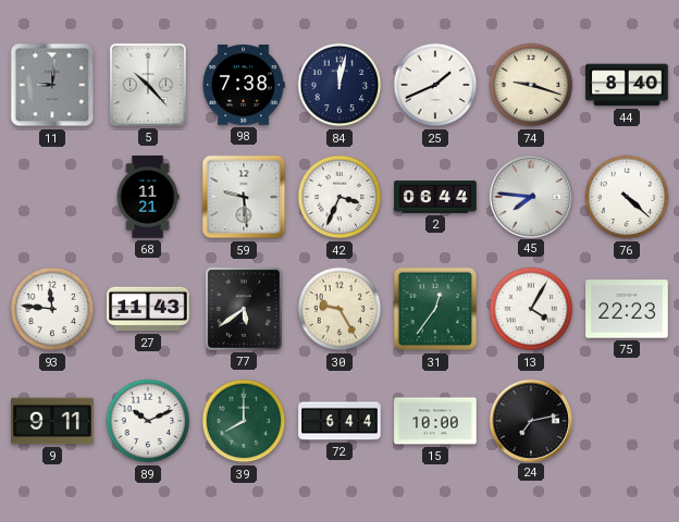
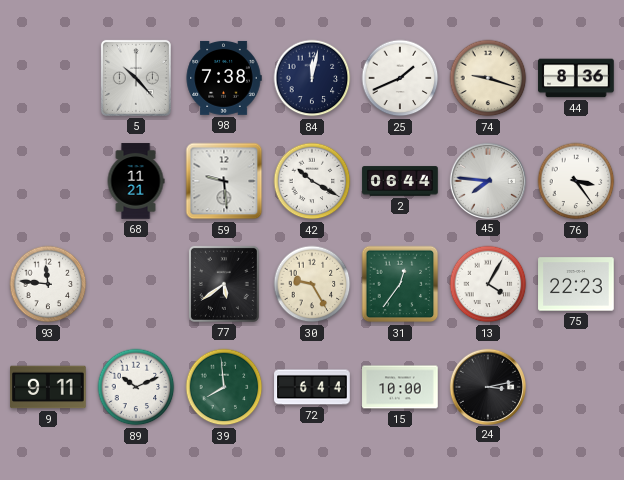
11: 9:01 -> none (52, 85)
44: 8:40 -> 8:36 (576, 78)
42: 3:34 -> 10:20 (312, 181)
76: 4:22 -> 3:24 (576, 181)
27: 11:43 -> none (148, 309)
39: 8:00 -> 7:59 (224, 387)
24: 7:13 -> 3:13 (487, 386)
